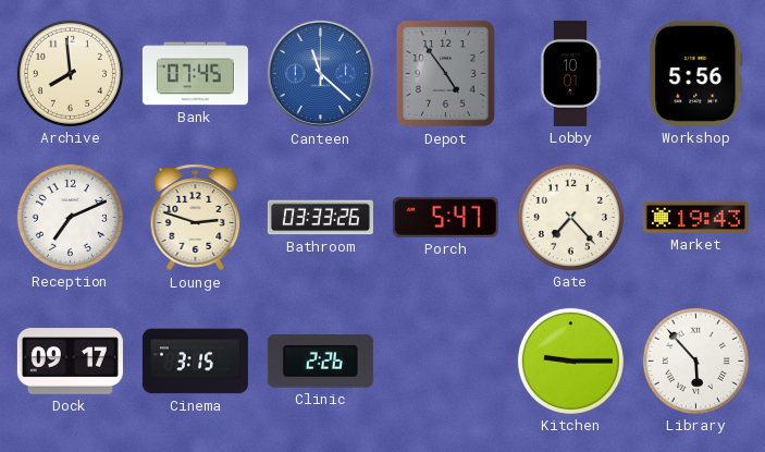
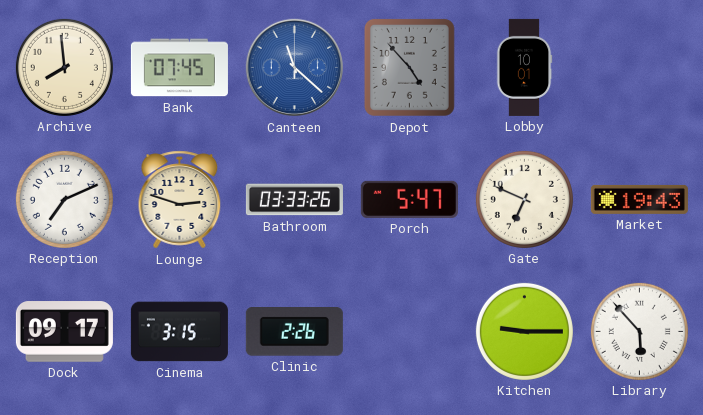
Depot: 4:54 -> 4:53 (409, 67)
Workshop: 5:56 -> none (696, 73)
Gate: 7:23 -> 6:49 (524, 199)
